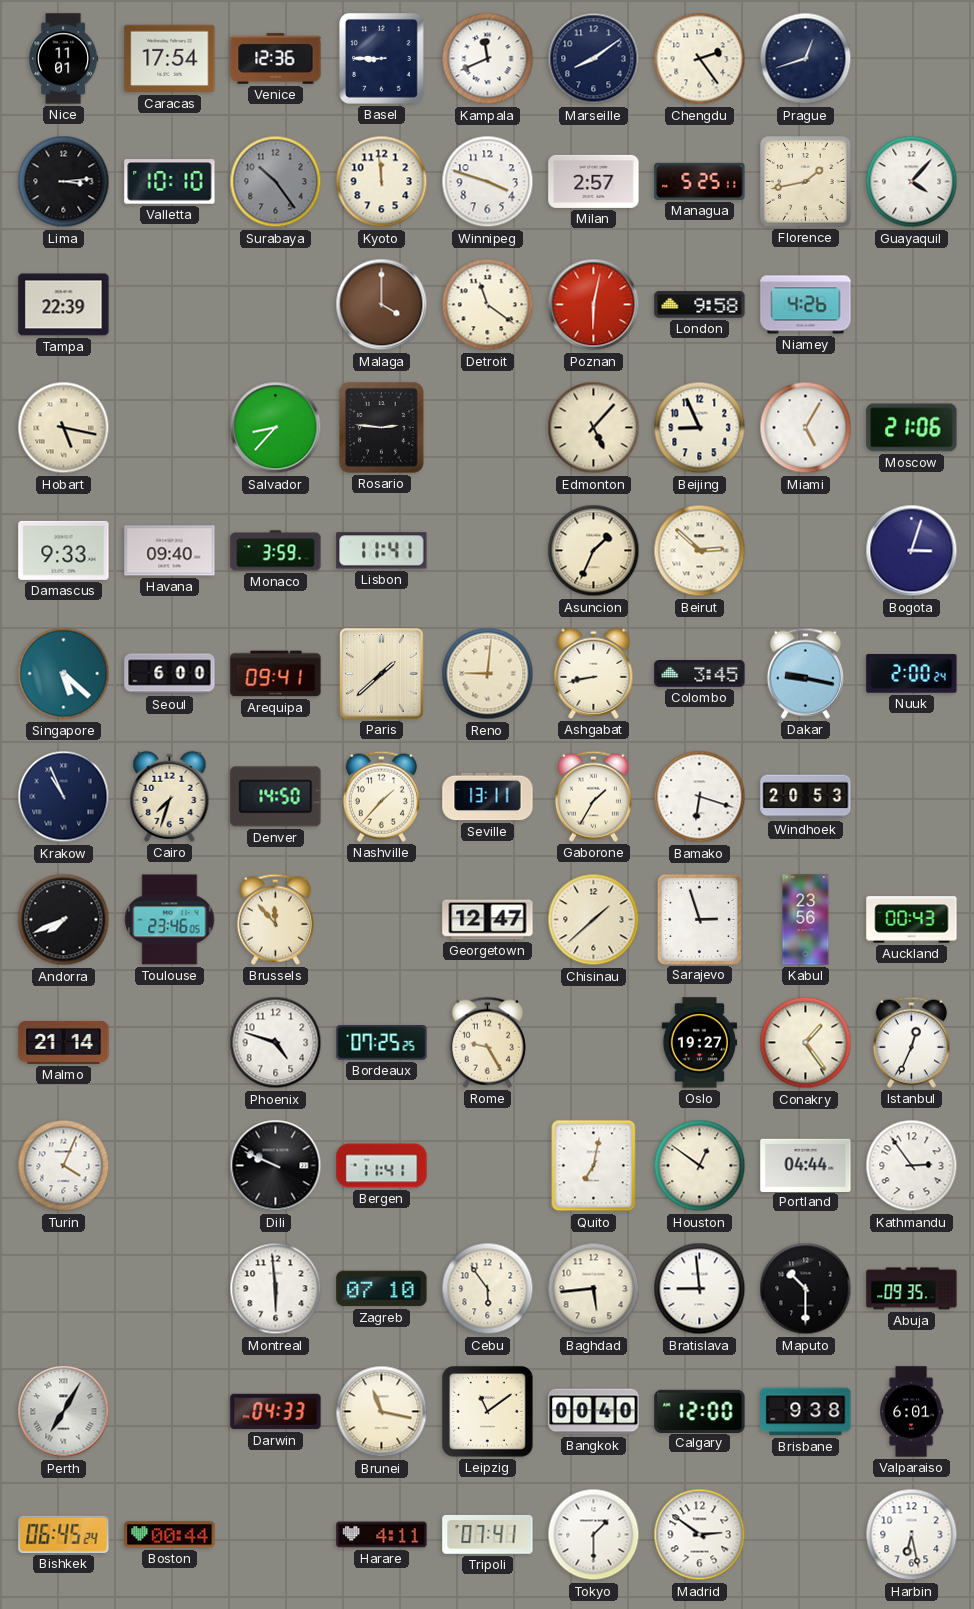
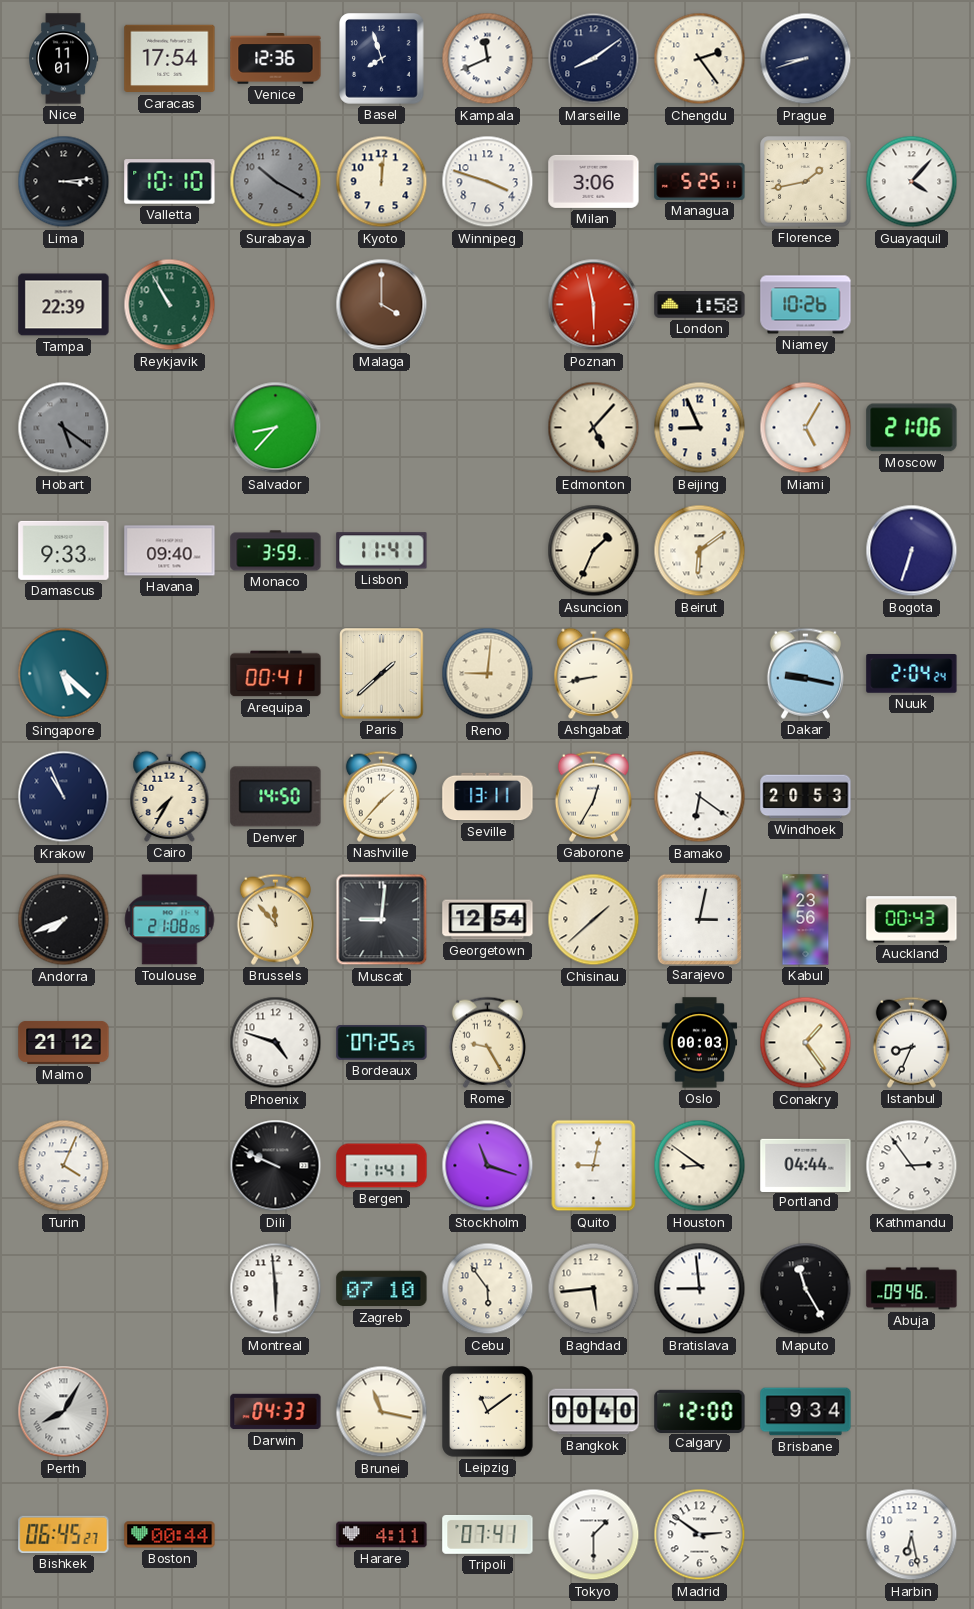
Basel: 8:45 -> 7:57 (382, 59)
Prague: 12:42 -> 8:42 (806, 59)
Surabaya: 10:24 -> 10:20 (276, 182)
Kyoto: 11:59 -> 12:01 (382, 182)
Milan: 2:57 -> 3:06 (594, 181)
Reykjavik: none -> 10:55 (170, 305)
Detroit: 11:21 -> none (488, 305)
Poznan: 6:02 -> 5:58 (594, 305)
London: 9:58 -> 1:58 (700, 305)
Niamey: 4:26 -> 10:26 (806, 305)
Hobart: 5:17 -> 5:21 (64, 428)
Hobart dial: cream -> grey (64, 428)
Rosario: 2:46 -> none (382, 428)
Beirut: 2:52 -> 6:09 (700, 551)
Bogota: 3:03 -> 6:33 (912, 551)
Seoul: 6:00 -> none (170, 674)
Arequipa: 09:41 -> 00:41 (276, 674)
Colombo: 3:45 -> none (700, 674)
Nuuk: 2:00 -> 2:04 (912, 674)
Cairo: 7:33 -> 7:35 (170, 796)
Gaborone: 1:35 -> 12:35 (593, 796)
Bamako: 6:18 -> 6:21 (700, 797)
Toulouse: 23:46 -> 21:08 (170, 920)
Muscat: none -> 9:01 (382, 920)
Georgetown: 12:47 -> 12:54 (488, 920)
Sarajevo: 2:57 -> 3:02 (699, 919)
Malmo: 21:14 -> 21:12 (64, 1042)
Oslo: 19:27 -> 00:03 (700, 1043)
Istanbul: 12:34 -> 8:34 (911, 1042)
Stockholm: none -> 11:18 (488, 1166)
Quito: 7:02 -> 9:02 (594, 1166)
Houston: 12:51 -> 8:51 (700, 1166)
Maputo: 10:30 -> 11:25 (806, 1289)
Abuja: 09:35 -> 09:46 (912, 1289)
Perth: 7:05 -> 8:05 (64, 1412)
Brisbane: 9:38 -> 9:34 (806, 1412)
Valparaiso: 6:01 -> none (911, 1412)
Bishkek: 06:45:24 -> 06:45:27 (64, 1534)
